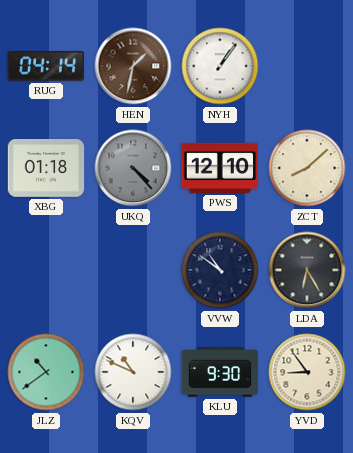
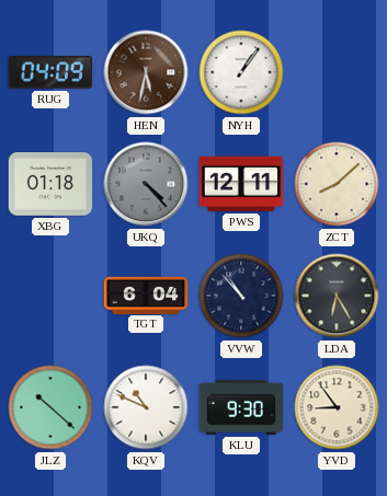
RUG: 04:14 -> 04:09 (50, 72)
HEN: 1:32 -> 5:32 (146, 72)
PWS: 12:10 -> 12:11 (241, 184)
TGT: none -> 6:04 (146, 295)
VVW: 10:51 -> 10:53 (241, 296)
JLZ: 10:39 -> 10:22 (50, 407)
